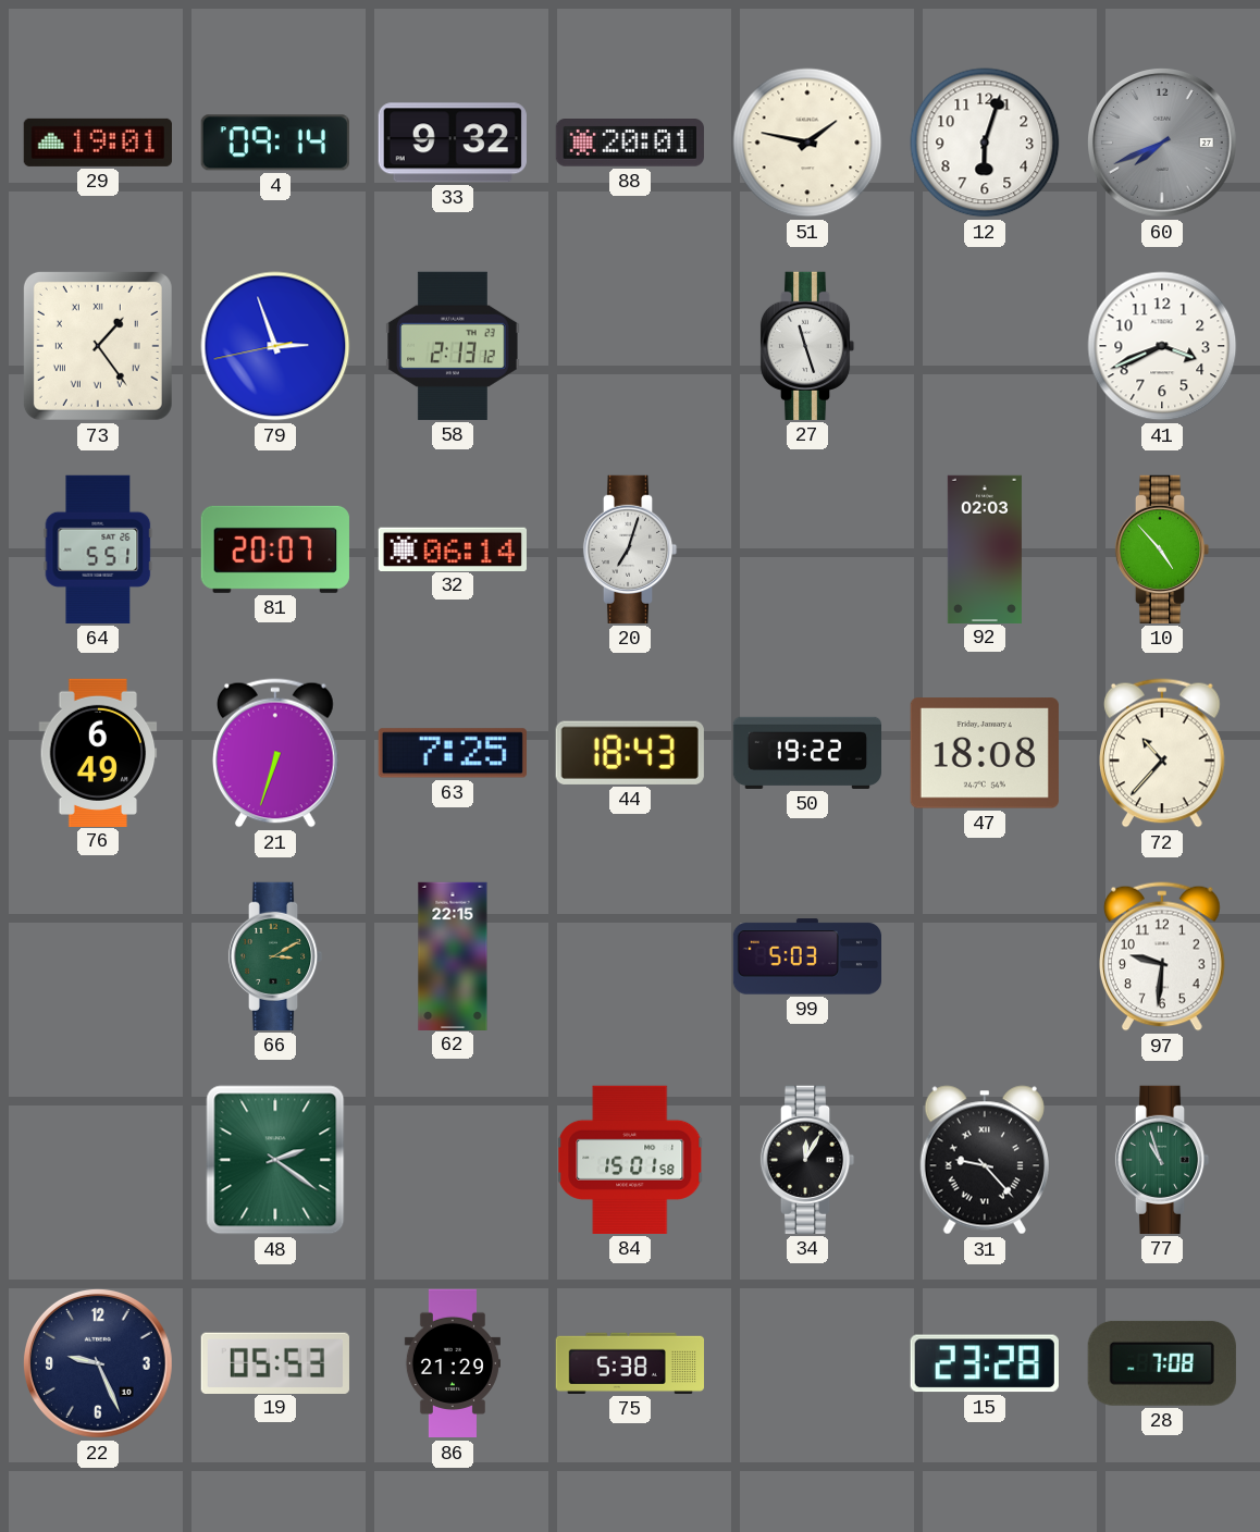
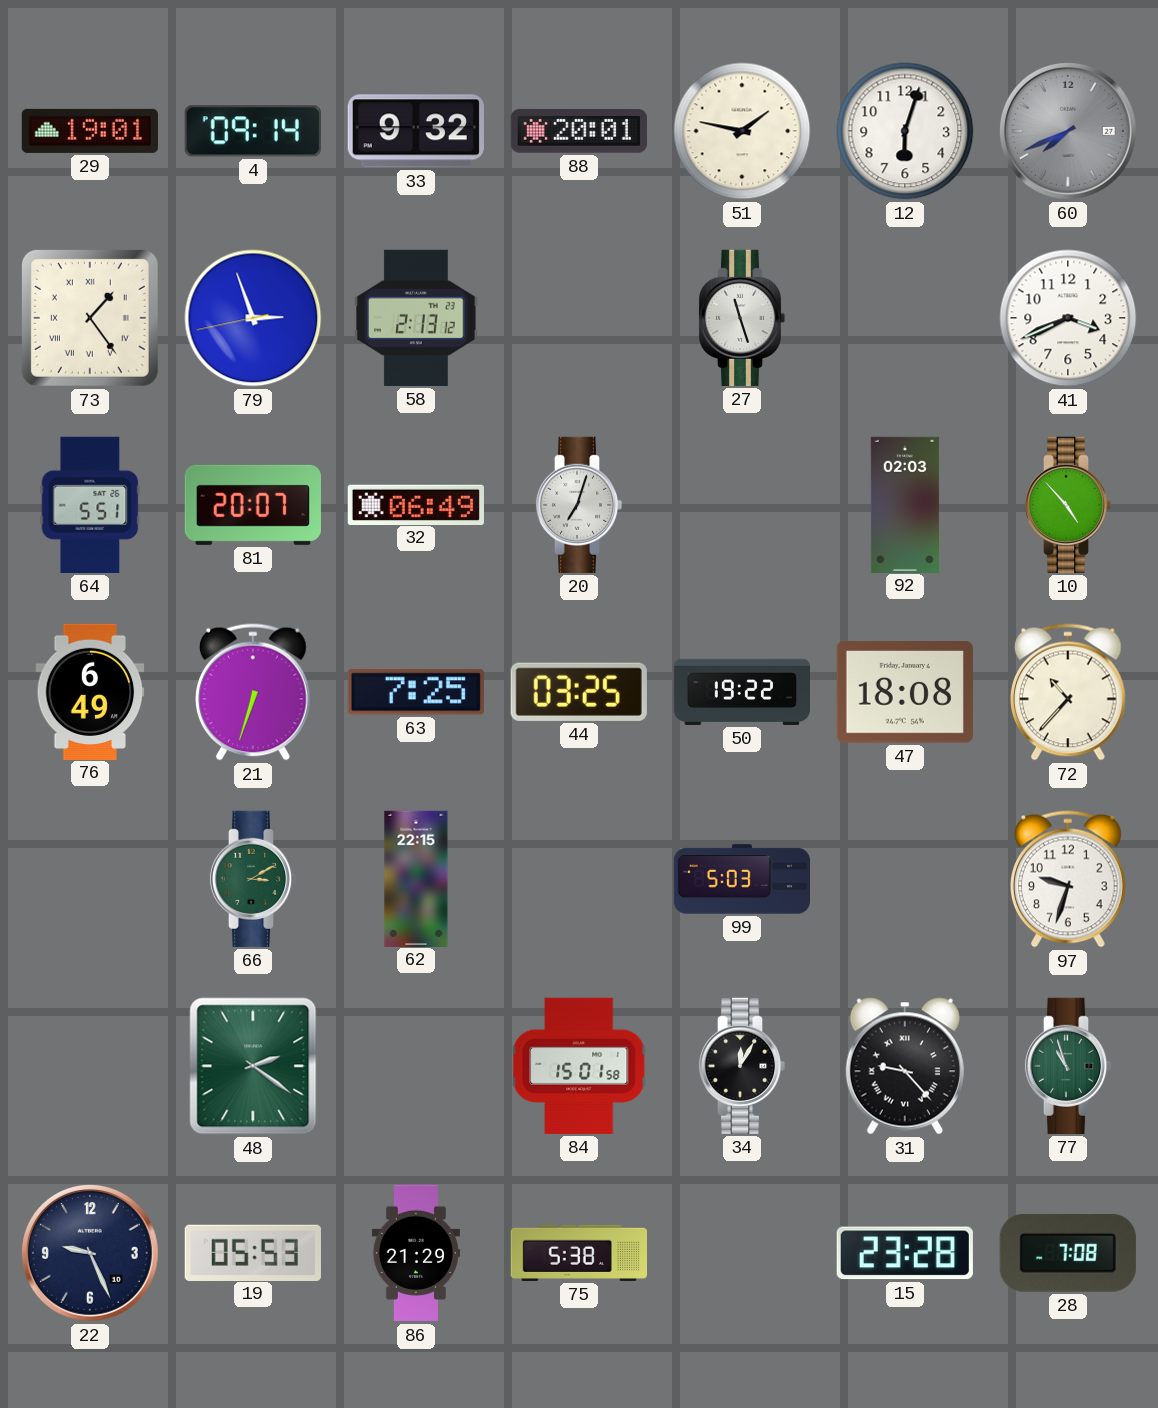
32: 06:14 -> 06:49 (416, 504)
44: 18:43 -> 03:25 (579, 692)
97: 9:31 -> 9:33 (1069, 879)
